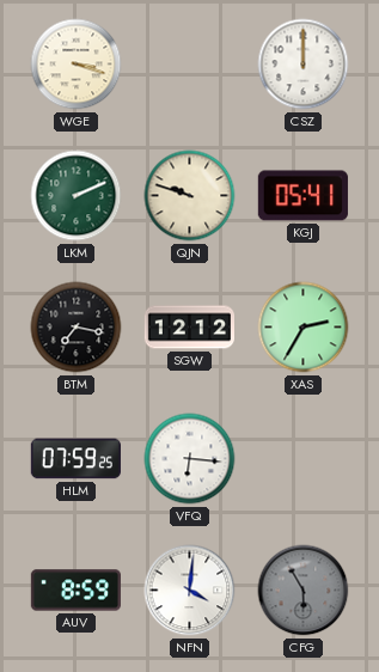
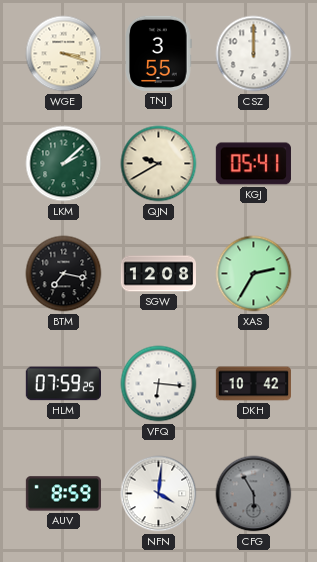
TNJ: none -> 3:55 (159, 53)
LKM: 2:11 -> 2:08 (64, 164)
QJN: 9:48 -> 9:40 (159, 164)
SGW: 12:12 -> 12:08 (158, 274)
DKH: none -> 10:42 (254, 384)
